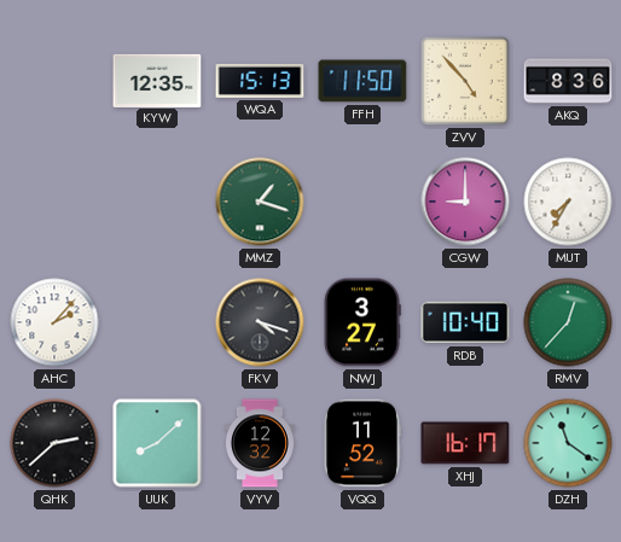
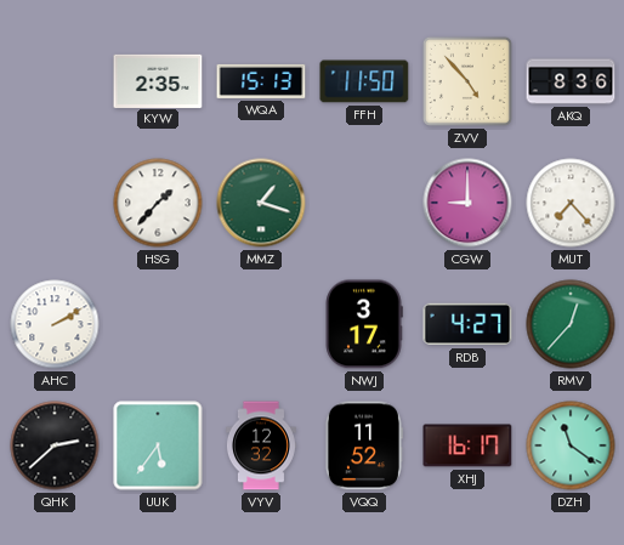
KYW: 12:35 -> 2:35 (158, 80)
HSG: none -> 1:37 (158, 203)
MUT: 7:35 -> 7:23 (571, 203)
AHC: 2:07 -> 2:10 (55, 324)
FKV: 4:18 -> none (260, 322)
NWJ: 3:27 -> 3:17 (364, 324)
RDB: 10:40 -> 4:27 (467, 324)
UUK: 8:08 -> 5:36 (158, 445)
